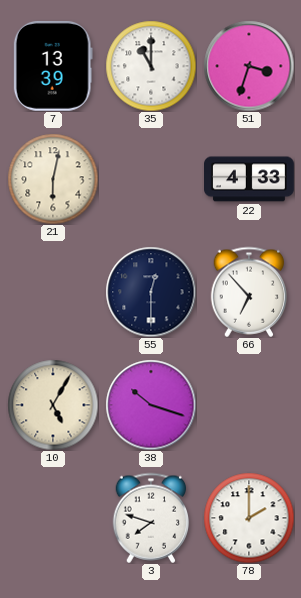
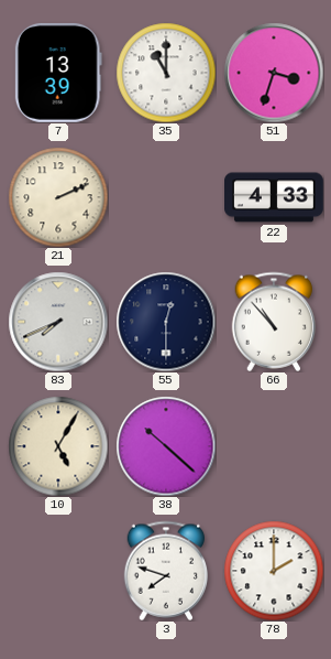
21: 6:02 -> 2:11 (58, 197)
83: none -> 7:41 (58, 322)
66: 6:53 -> 10:53 (274, 322)
38: 10:18 -> 10:22 (166, 446)
